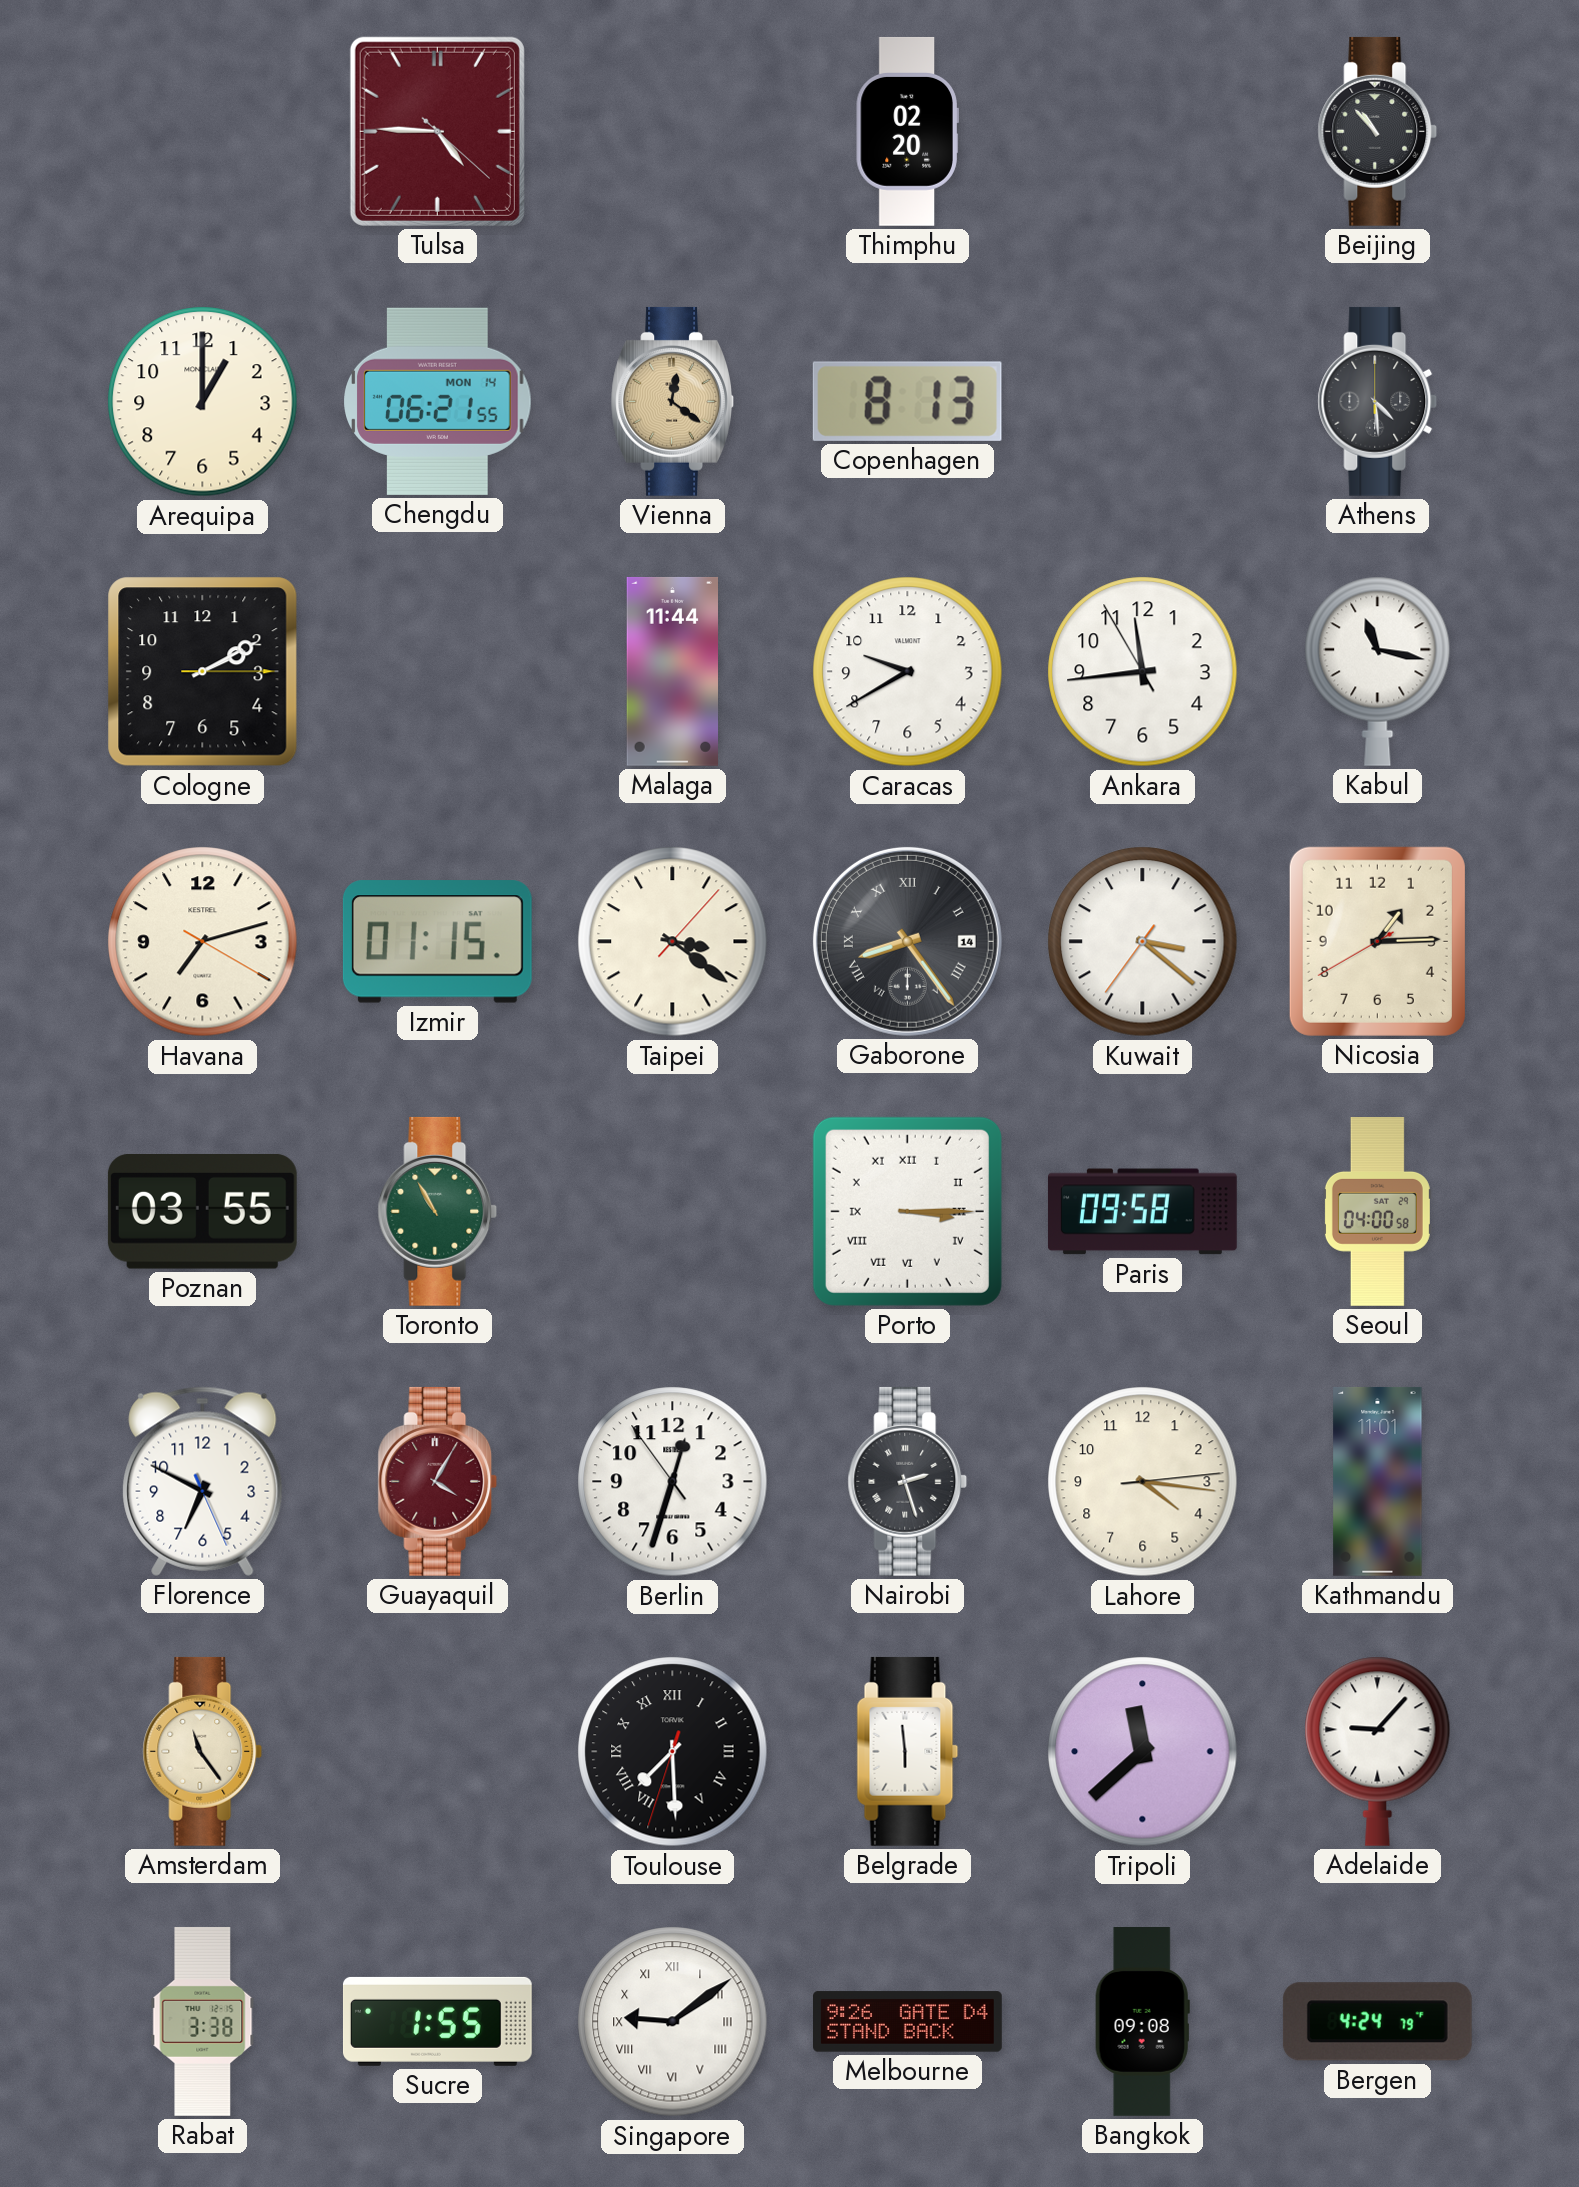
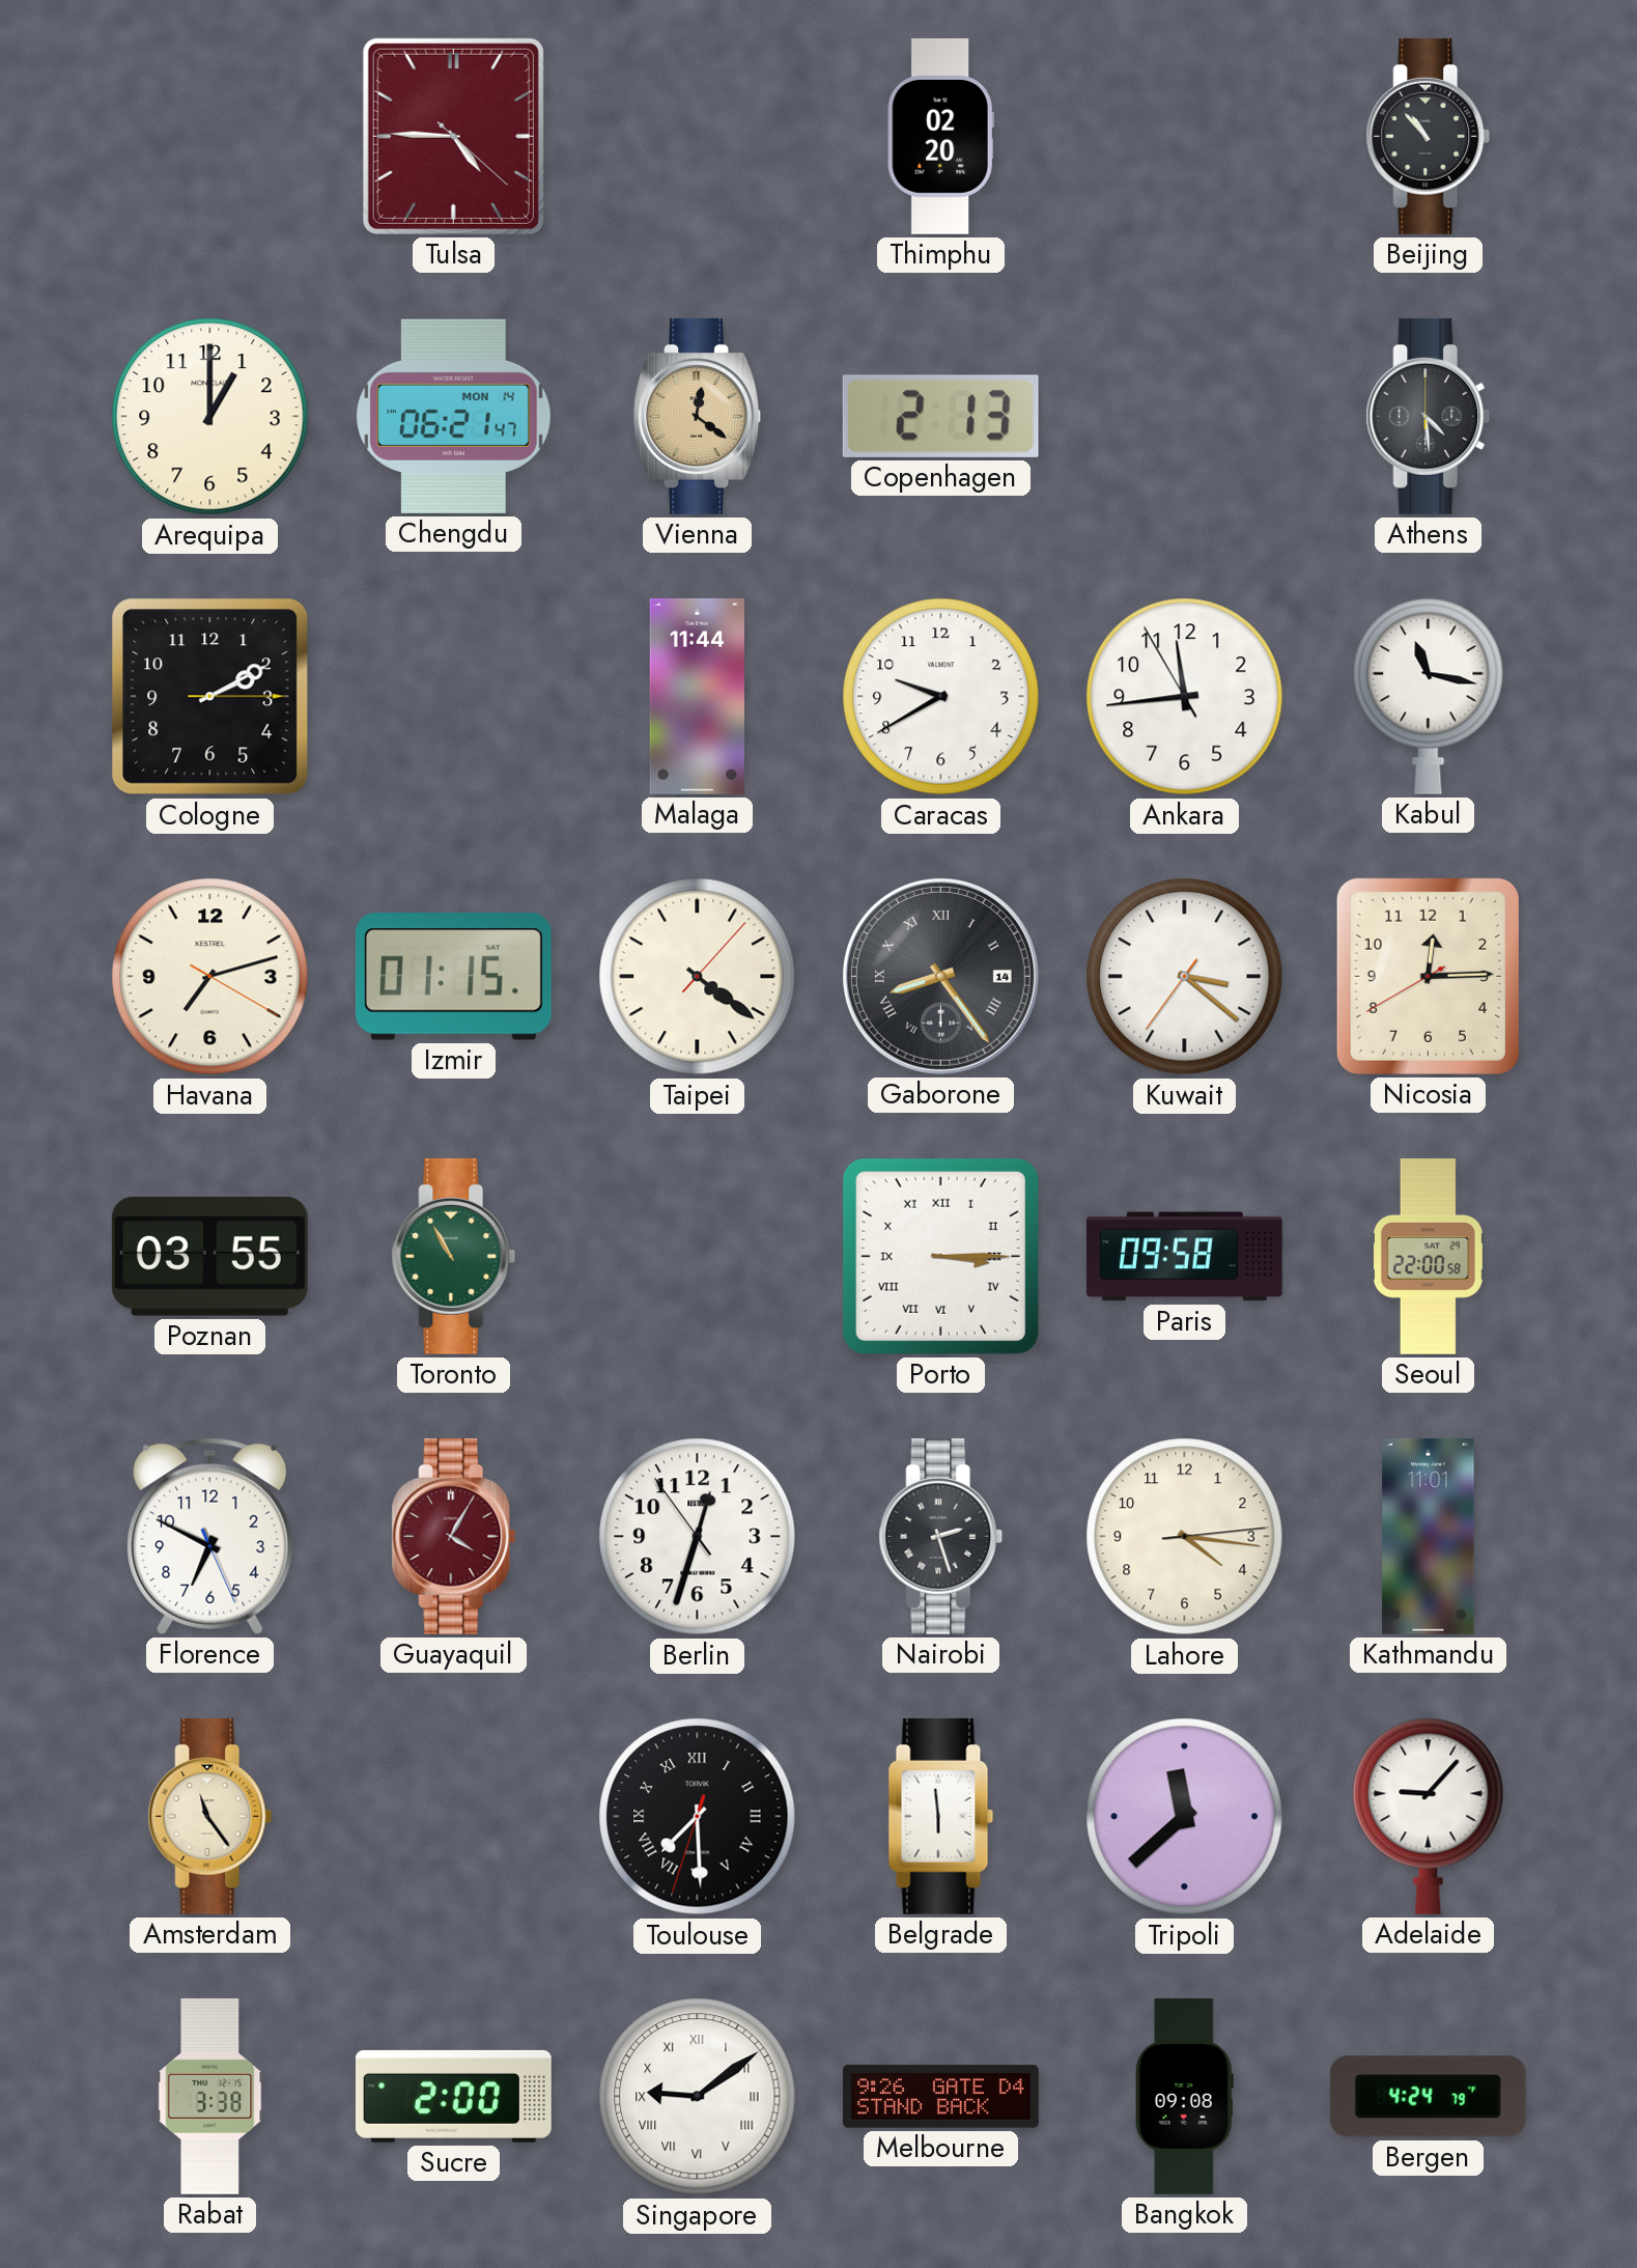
Chengdu: 06:21:55 -> 06:21:47 (454, 416)
Copenhagen: 8:13 -> 2:13 (940, 416)
Taipei: 3:21 -> 4:21 (698, 977)
Nicosia: 1:14 -> 12:14 (1428, 976)
Seoul: 04:00 -> 22:00 (1428, 1257)
Sucre: 1:55 -> 2:00 (453, 2096)
